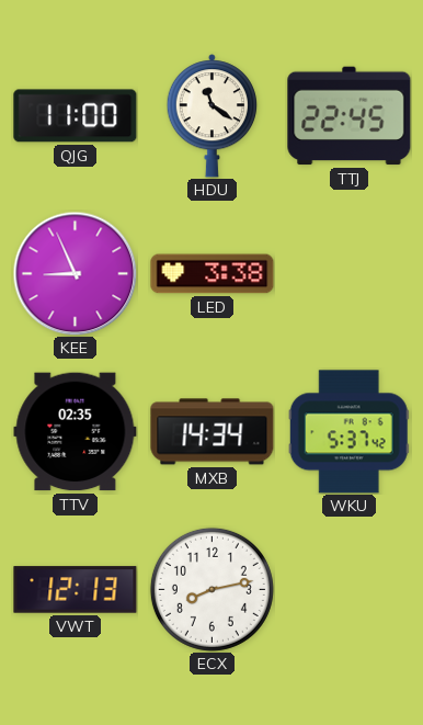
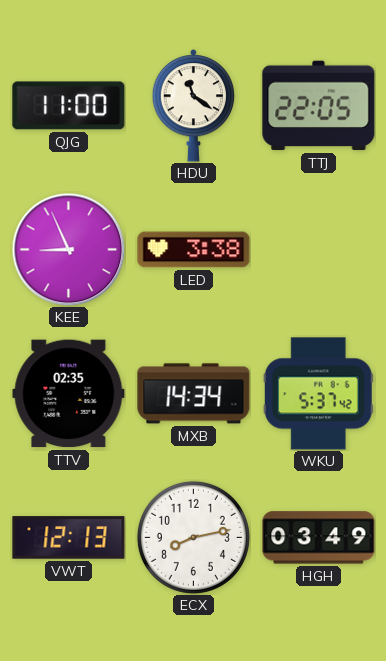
TTJ: 22:45 -> 22:05 (319, 106)
HGH: none -> 03:49 (319, 538)
